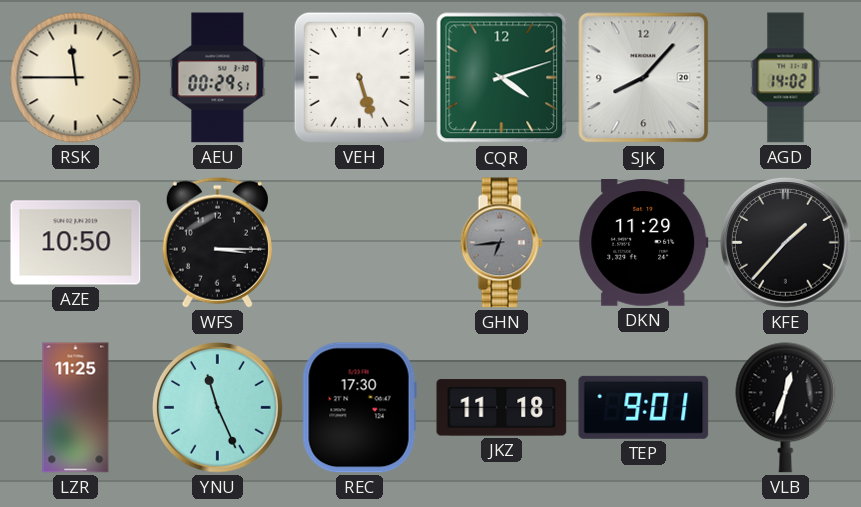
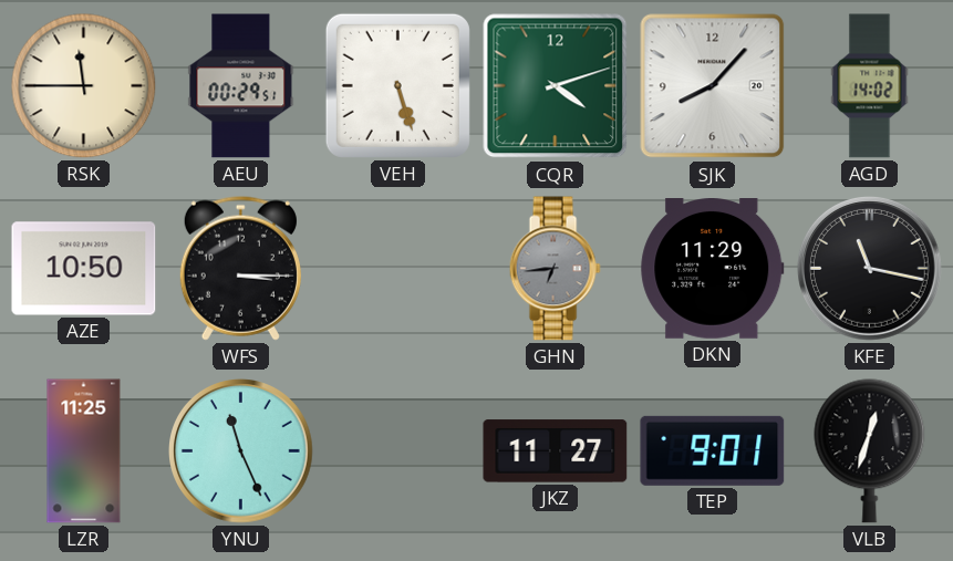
KFE: 1:37 -> 11:17 (870, 269)
REC: 17:30 -> none (359, 408)
JKZ: 11:18 -> 11:27 (556, 451)
